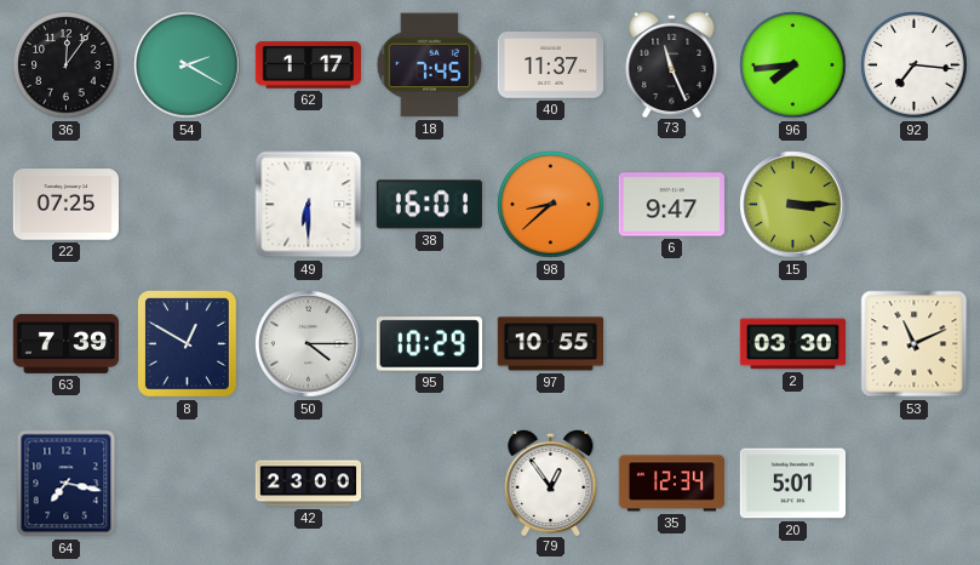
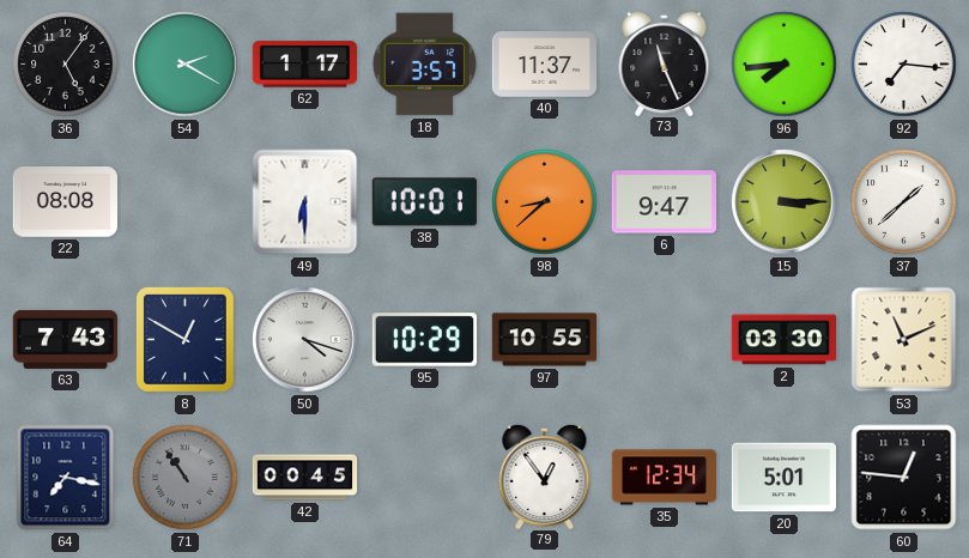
36: 12:06 -> 5:06 (66, 65)
18: 7:45 -> 3:57 (425, 65)
22: 07:25 -> 08:08 (65, 202)
38: 16:01 -> 10:01 (424, 202)
37: none -> 1:38 (904, 202)
63: 7:39 -> 7:43 (66, 339)
50: 4:15 -> 4:18 (305, 340)
71: none -> 10:54 (186, 478)
42: 23:00 -> 00:45 (305, 478)
60: none -> 12:46 (904, 478)
